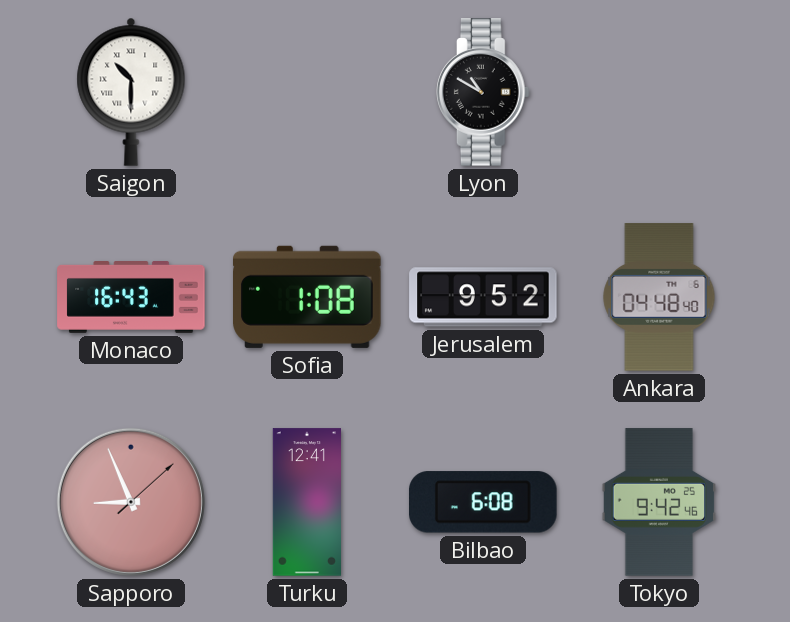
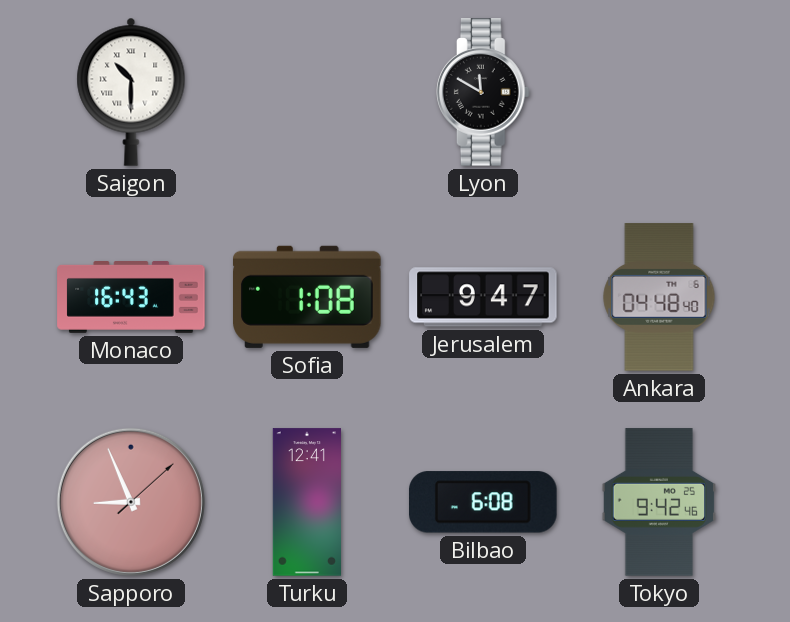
Lyon: 10:50 -> 11:50 (483, 92)
Jerusalem: 9:52 -> 9:47 (483, 297)
